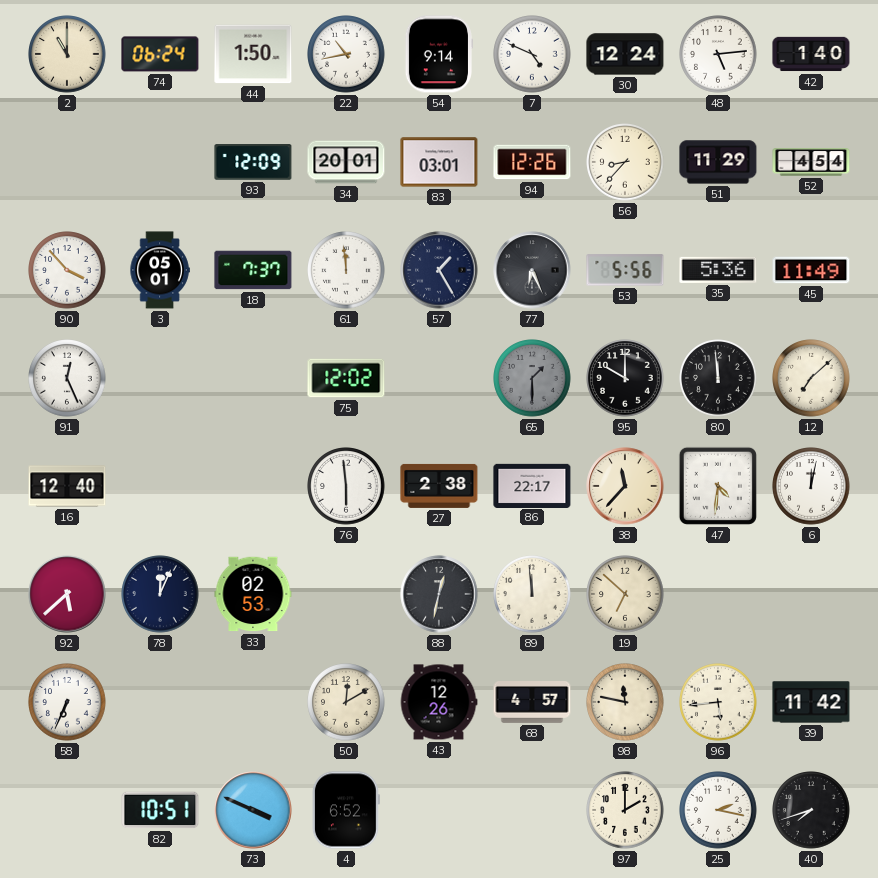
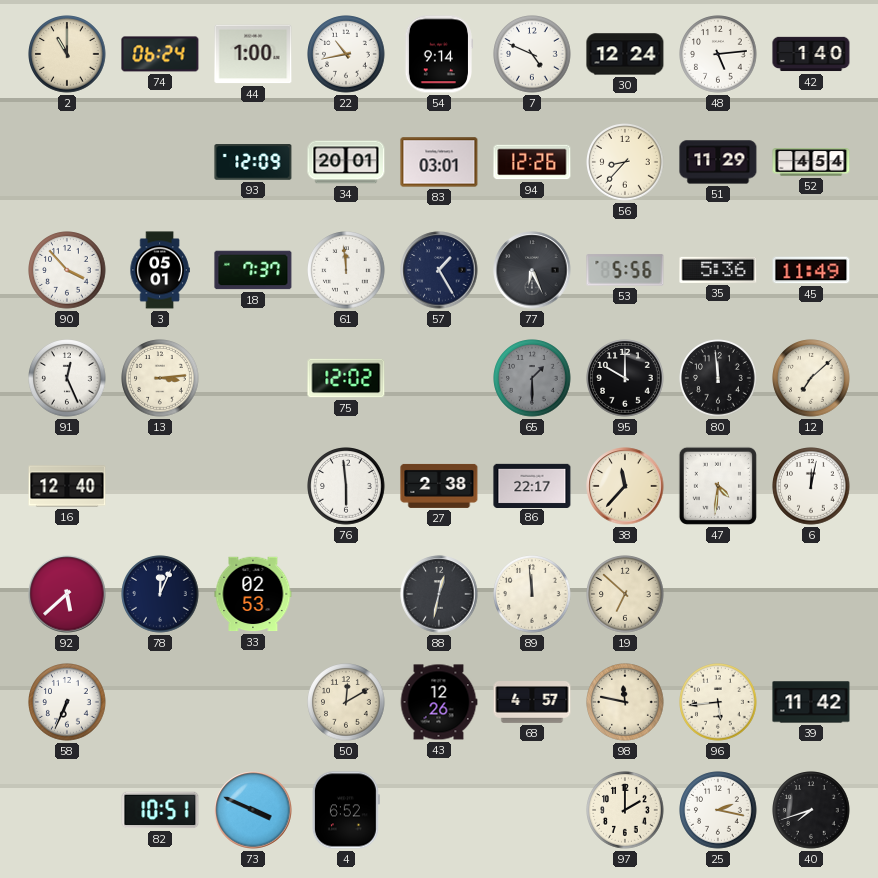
44: 1:50 -> 1:00 (253, 54)
13: none -> 3:14 (160, 378)
